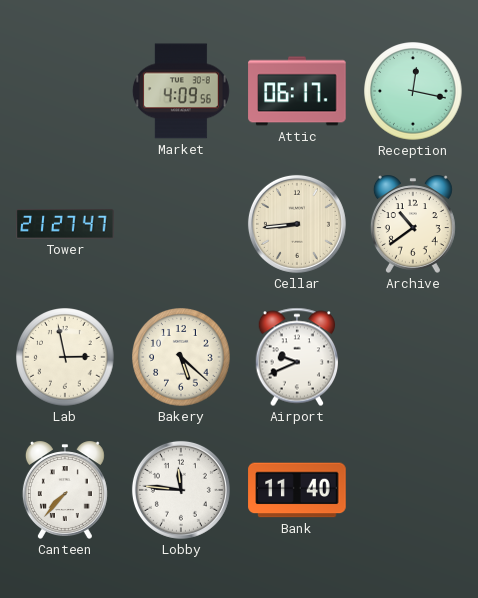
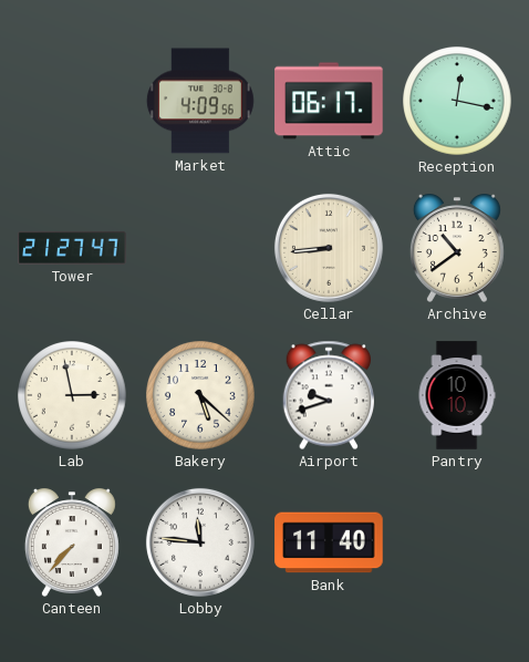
Airport: 9:41 -> 9:42 (328, 395)
Pantry: none -> 10:10 (457, 395)
